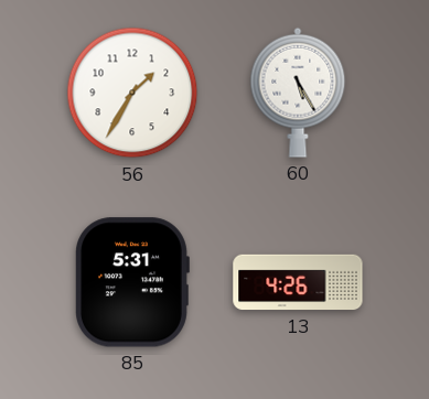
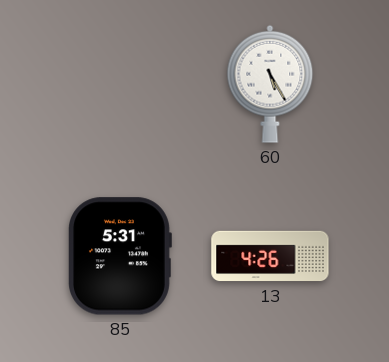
56: 1:35 -> none (132, 93)
